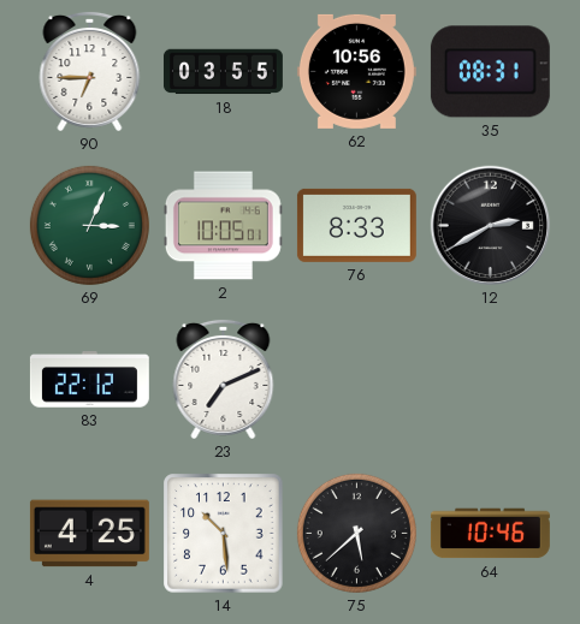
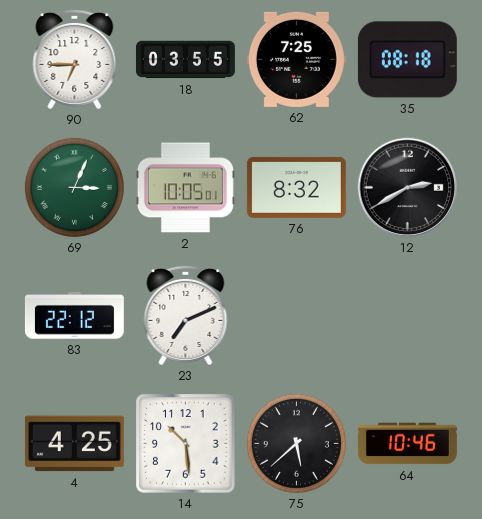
62: 10:56 -> 7:25 (296, 59)
35: 08:31 -> 08:18 (407, 60)
76: 8:33 -> 8:32 (296, 187)
